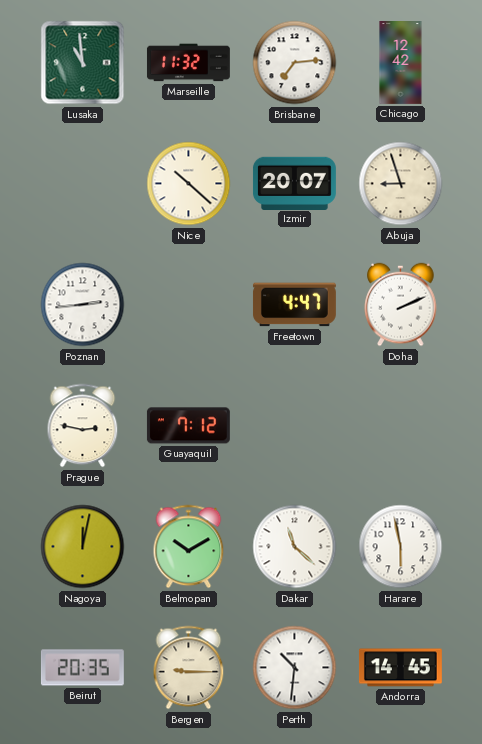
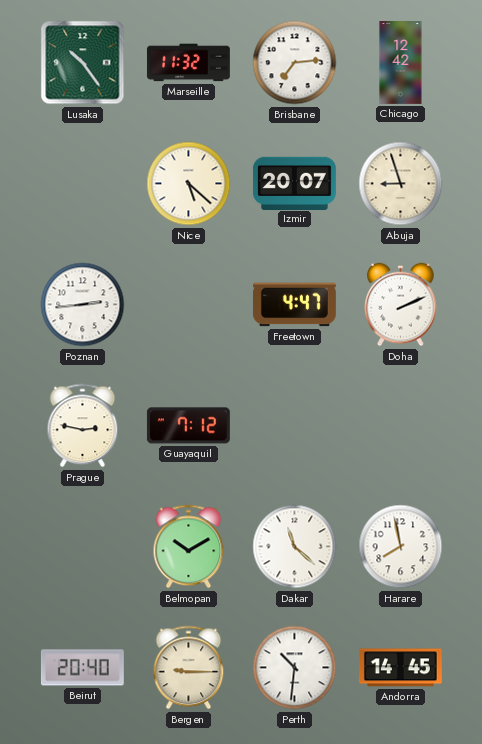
Lusaka: 10:59 -> 10:24 (83, 63)
Nice: 10:22 -> 5:22 (189, 184)
Nagoya: 12:02 -> none (83, 547)
Harare: 5:58 -> 7:58 (401, 547)
Beirut: 20:35 -> 20:40 (82, 668)
